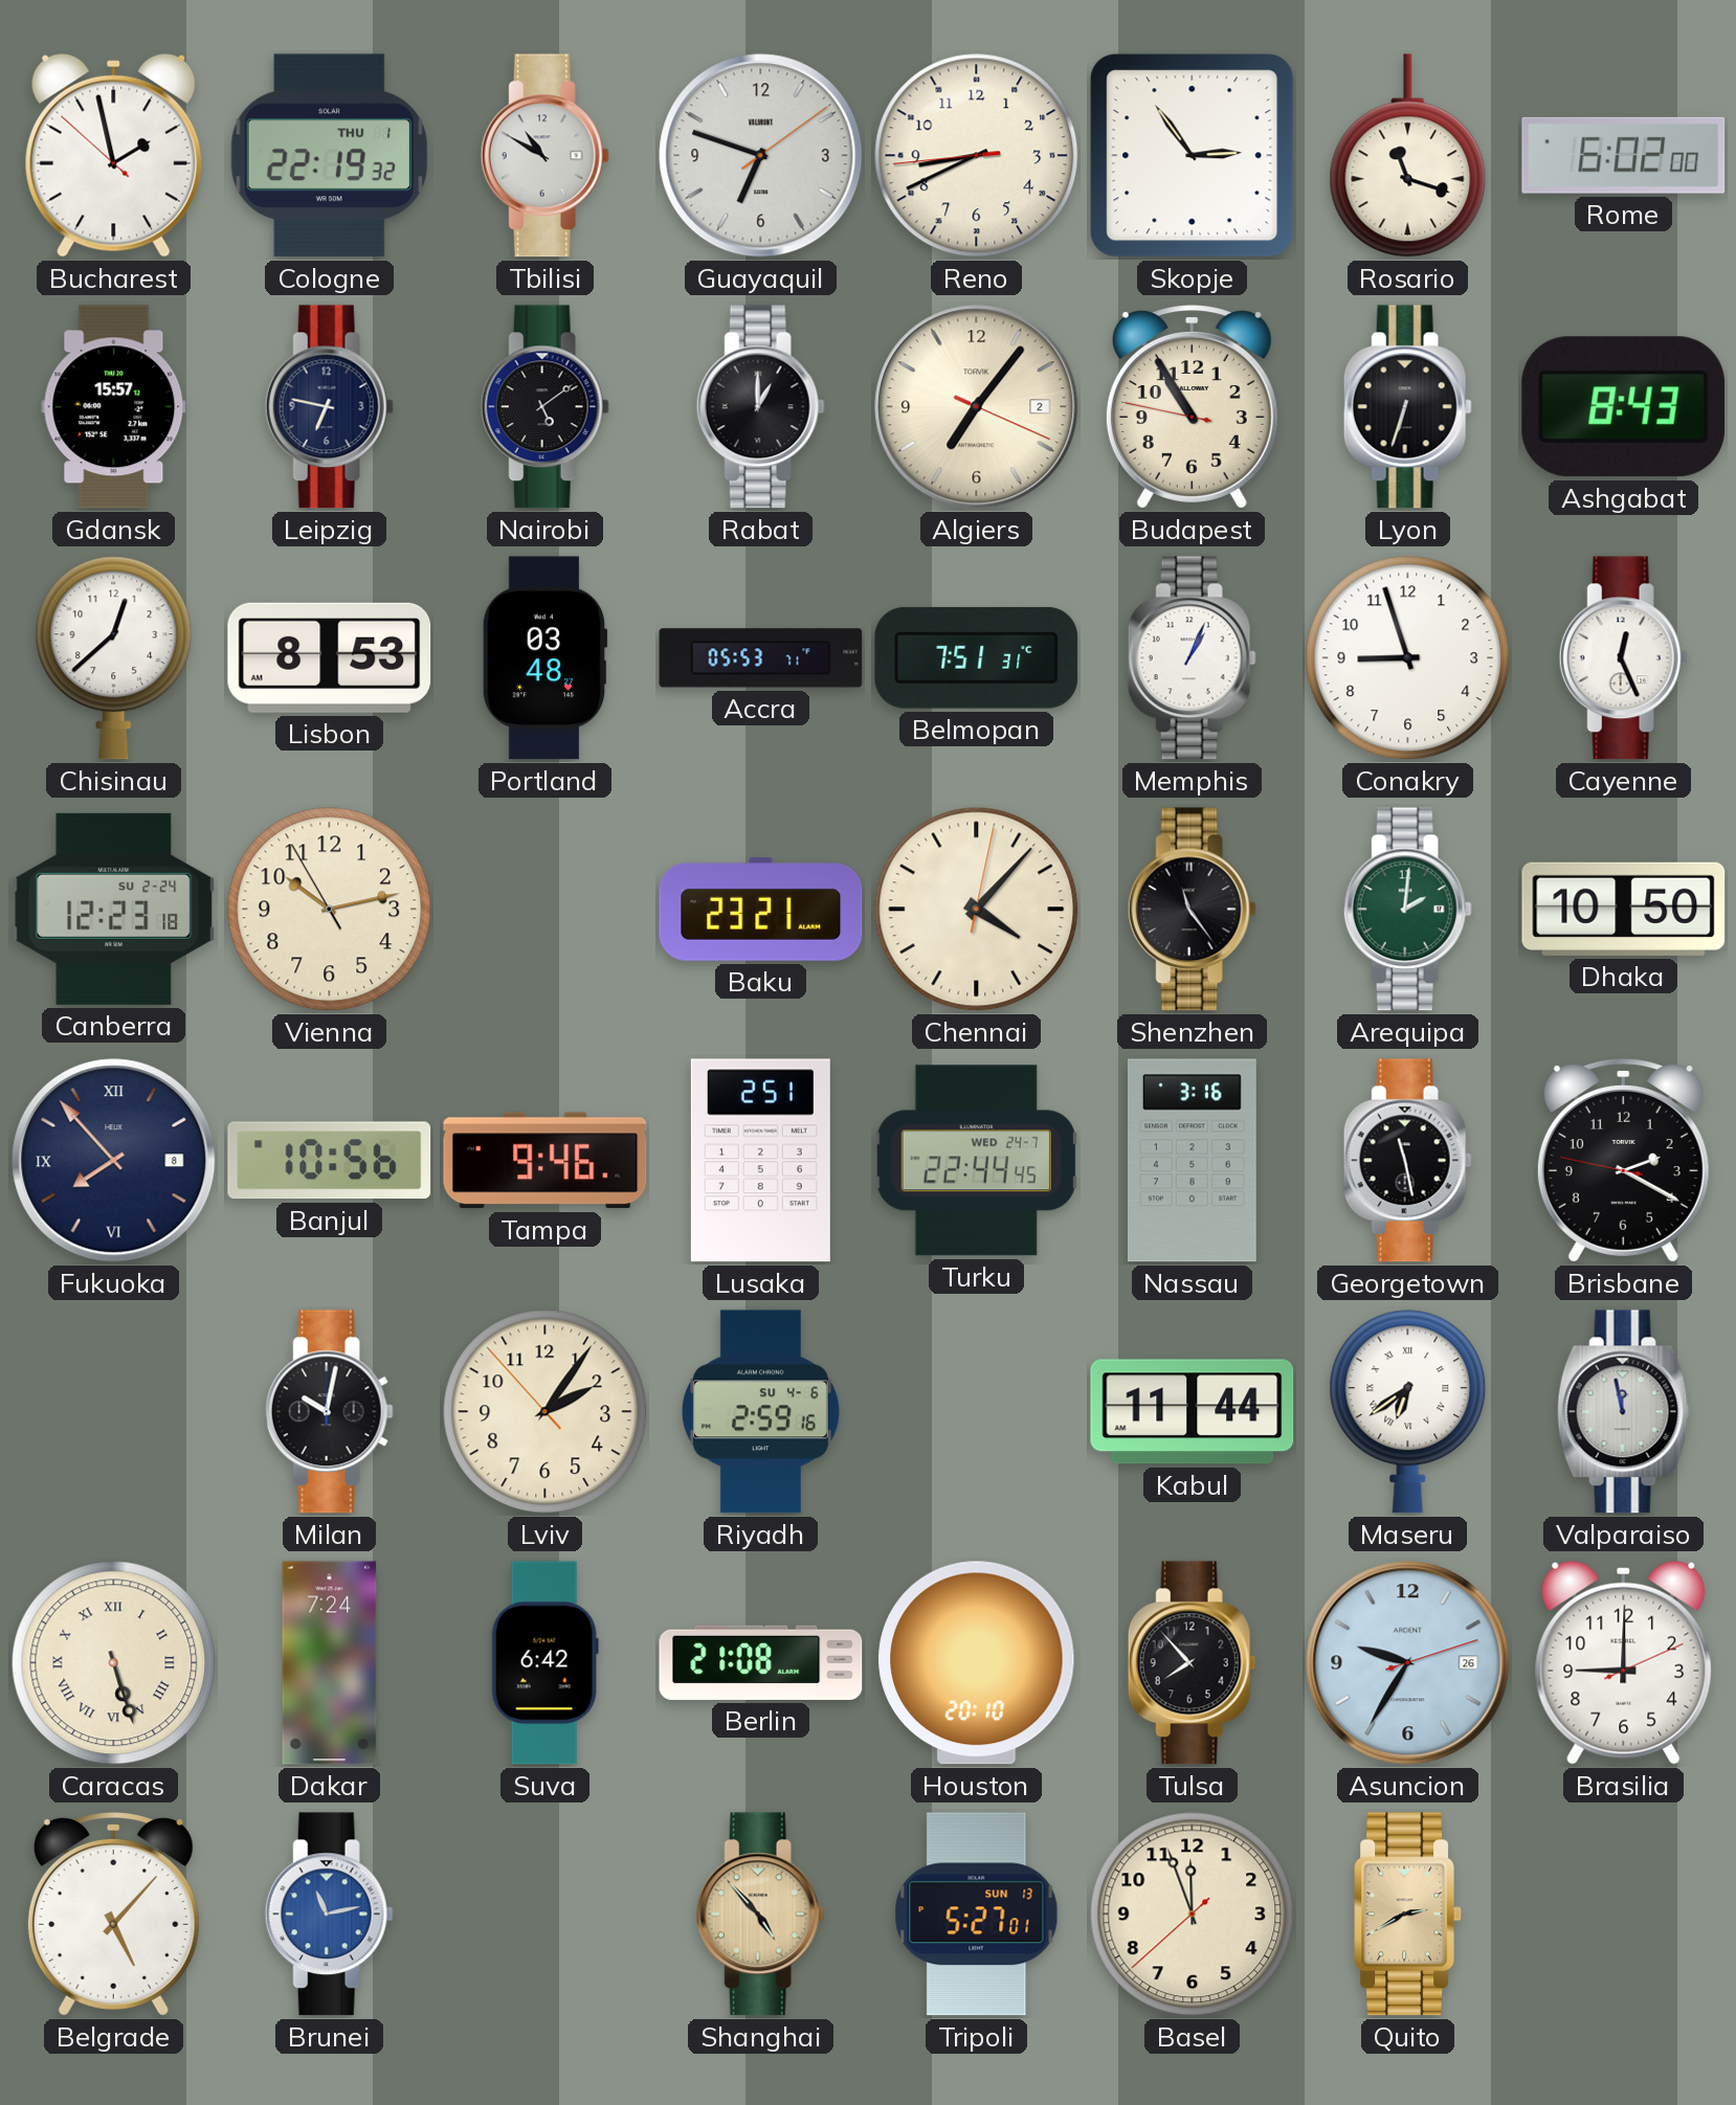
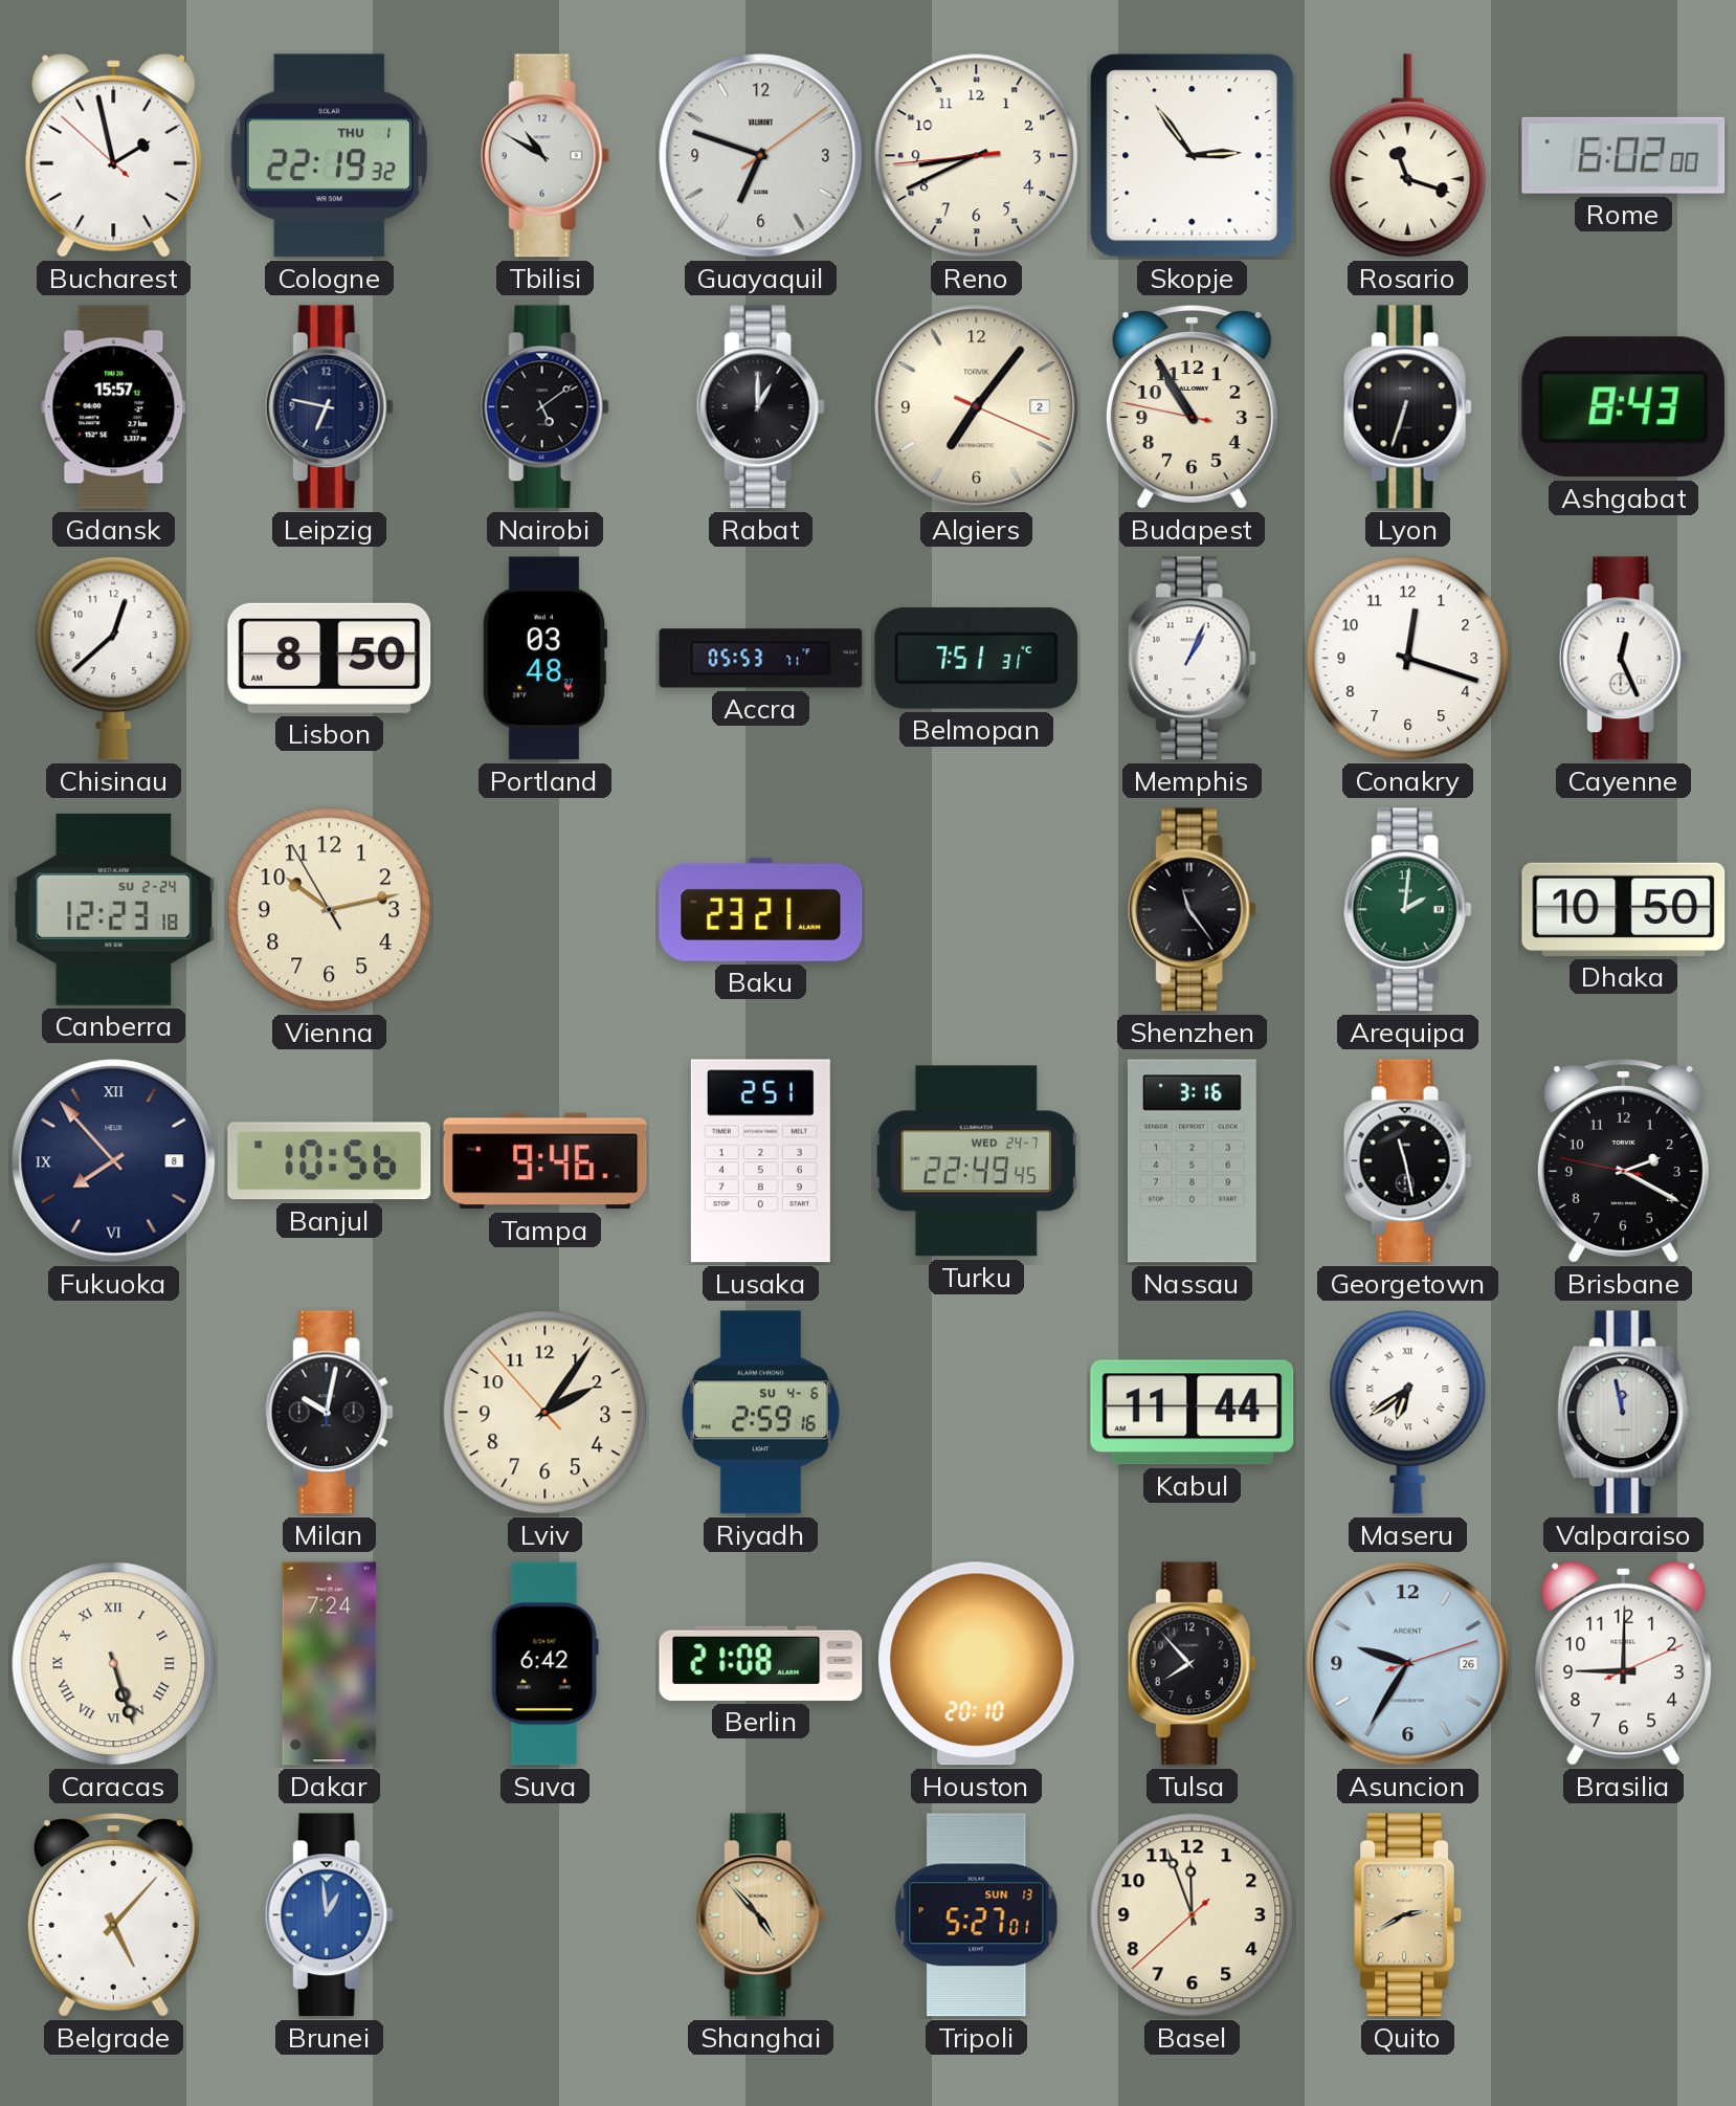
Lisbon: 8:53 -> 8:50 (330, 658)
Conakry: 8:57 -> 12:18 (1408, 659)
Chennai: 4:07 -> none (977, 910)
Turku: 22:44 -> 22:49 (976, 1161)
Brunei: 11:13 -> 12:59 (329, 1915)
